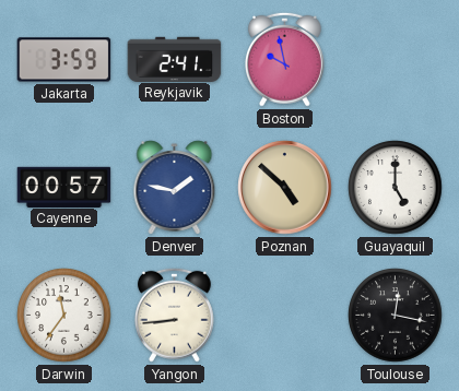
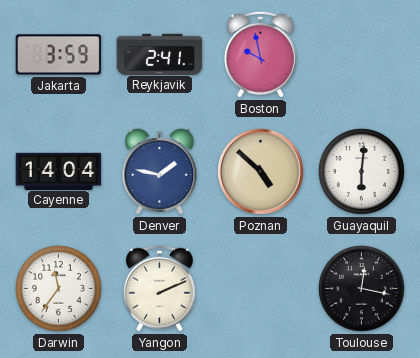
Cayenne: 00:57 -> 14:04 (59, 171)
Guayaquil: 5:00 -> 6:01 (362, 172)
Yangon: 8:44 -> 2:11 (159, 288)
